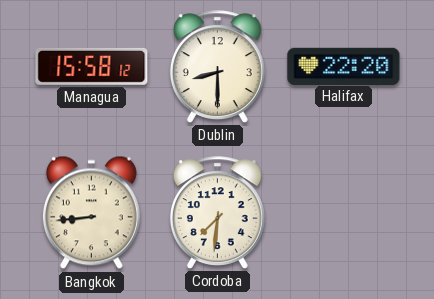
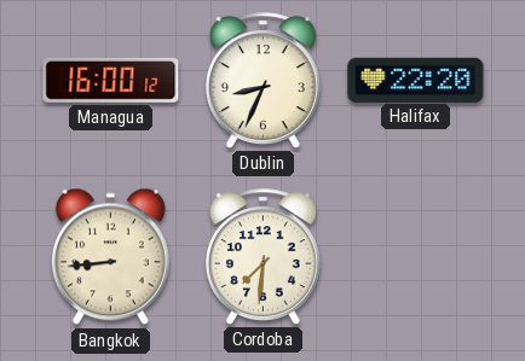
Managua: 15:58 -> 16:00 (111, 80)
Dublin: 8:30 -> 8:34 (262, 81)
